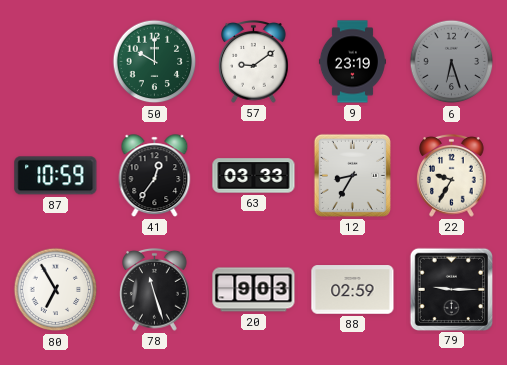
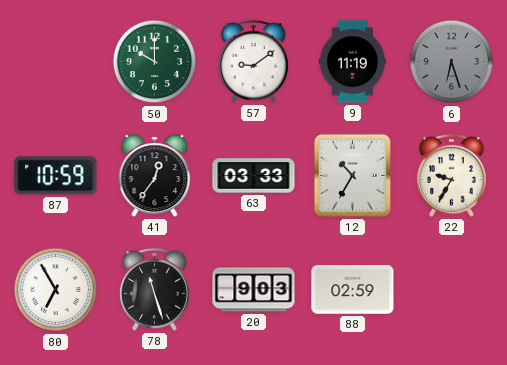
9: 23:19 -> 11:19 (352, 62)
12: 8:35 -> 10:35 (352, 175)
79: 9:15 -> none (451, 289)
